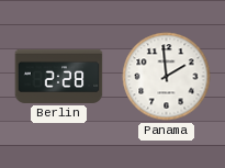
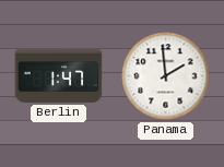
Berlin: 2:28 -> 1:47 (59, 75)
